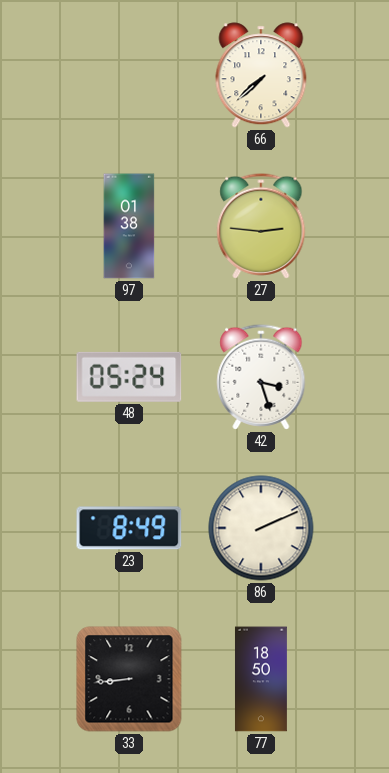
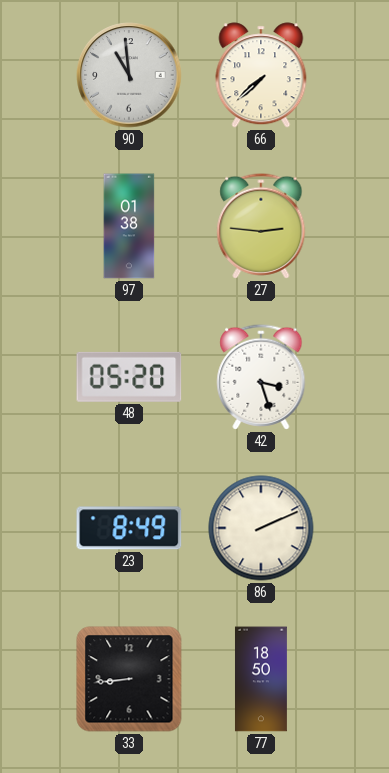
90: none -> 10:59 (129, 75)
48: 05:24 -> 05:20 (129, 377)
